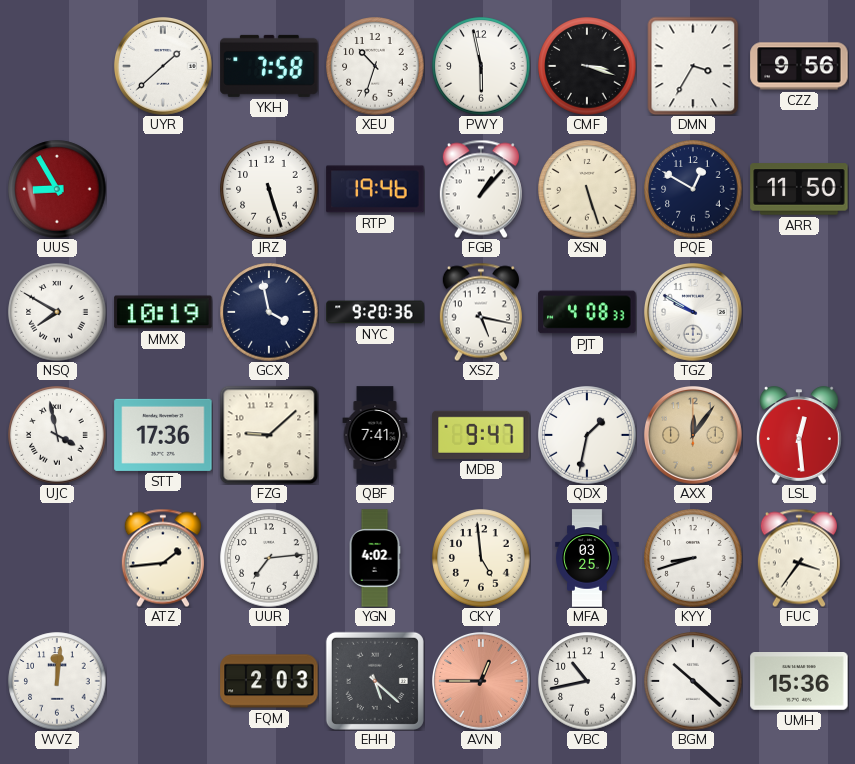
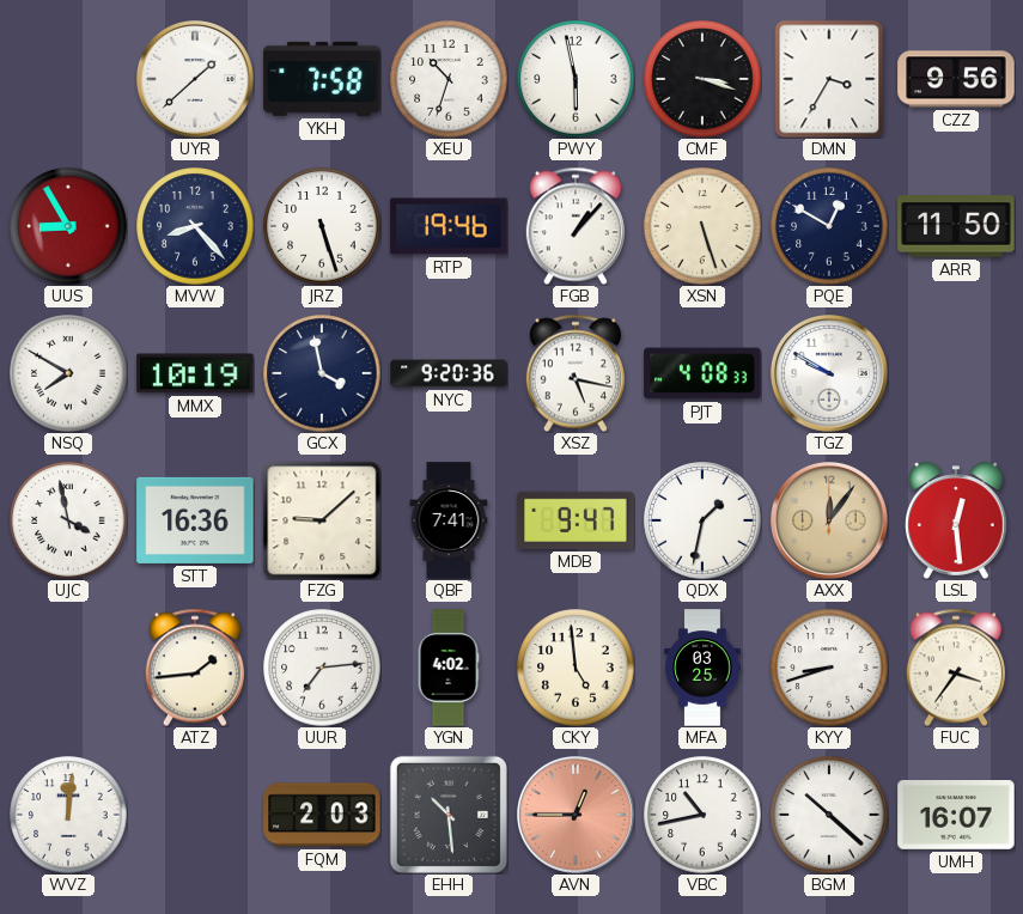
MVW: none -> 8:23 (195, 226)
STT: 17:36 -> 16:36 (195, 520)
EHH: 5:22 -> 10:29 (449, 815)
UMH: 15:36 -> 16:07 (956, 816)
